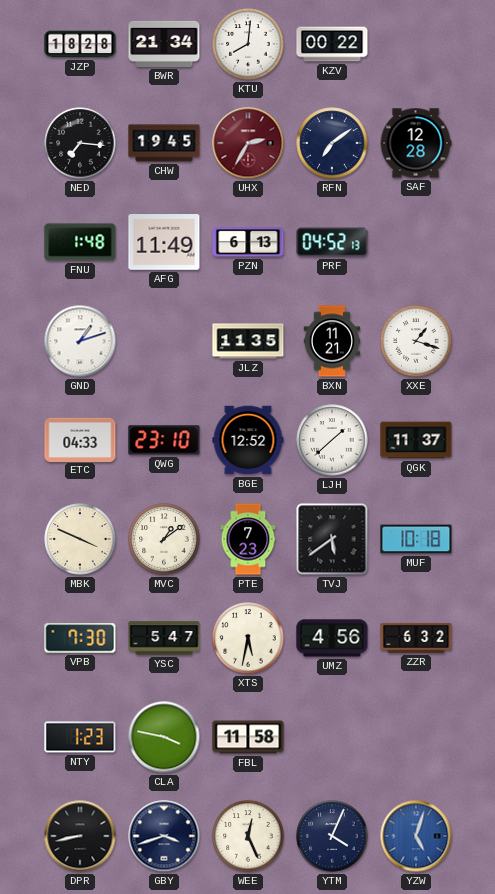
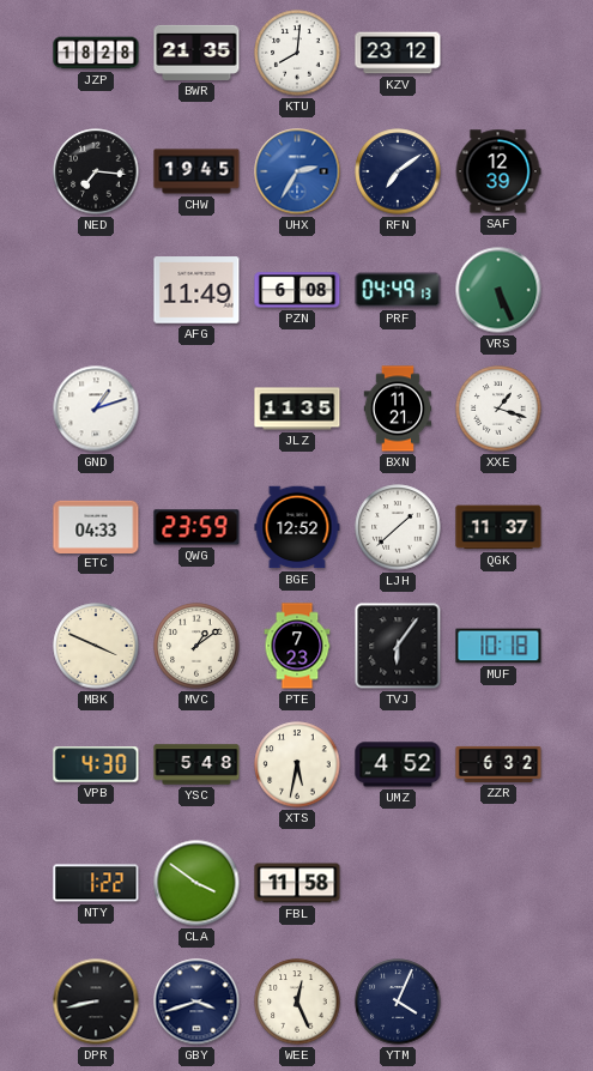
BWR: 21:34 -> 21:35 (196, 53)
KZV: 00:22 -> 23:12 (398, 53)
UHX dial: burgundy -> blue (297, 171)
SAF: 12:28 -> 12:39 (498, 171)
FNU: 1:48 -> none (80, 242)
PZN: 6:13 -> 6:08 (297, 290)
PRF: 04:52 -> 04:49 (398, 290)
VRS: none -> 5:26 (498, 290)
QWG: 23:10 -> 23:59 (196, 527)
TVJ: 5:39 -> 6:06 (398, 646)
VPB: 7:30 -> 4:30 (96, 764)
YSC: 5:47 -> 5:48 (196, 764)
UMZ: 4:56 -> 4:52 (398, 764)
NTY: 1:23 -> 1:22 (96, 883)
CLA: 3:47 -> 3:51 (196, 883)
YZW: 5:03 -> none (416, 836)
